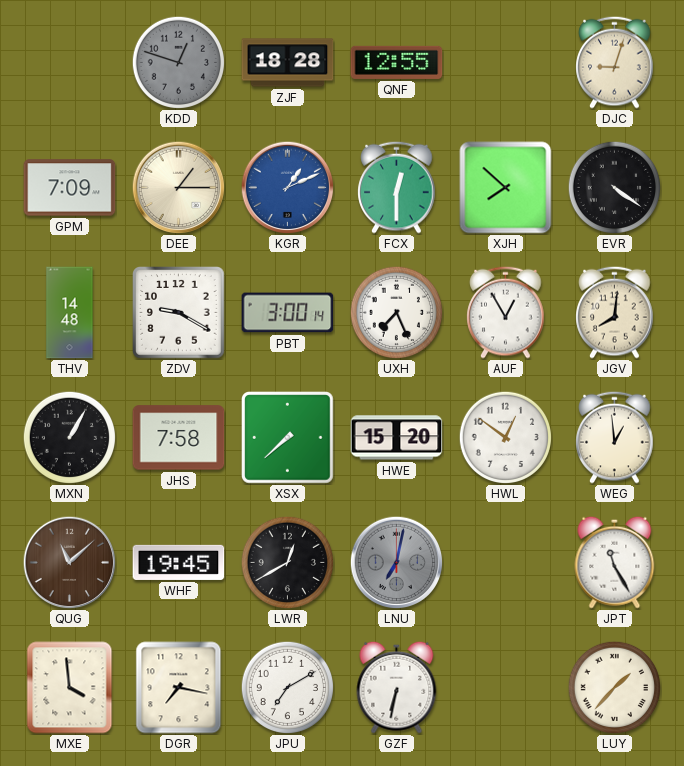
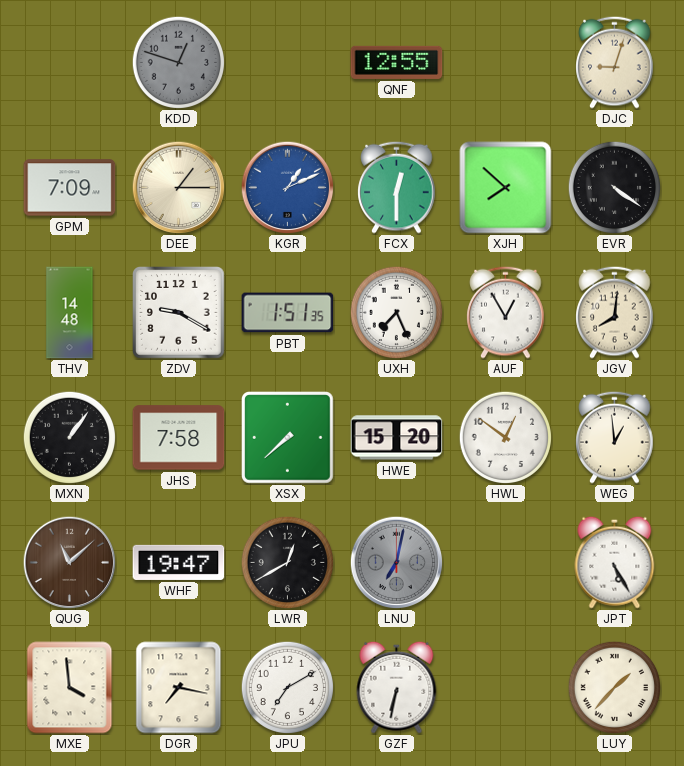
ZJF: 18:28 -> none (288, 63)
PBT: 3:00 -> 1:51 (288, 313)
MXN: 1:05 -> 1:06 (69, 437)
WHF: 19:45 -> 19:47 (179, 562)
JPT: 11:25 -> 5:25 (615, 562)
